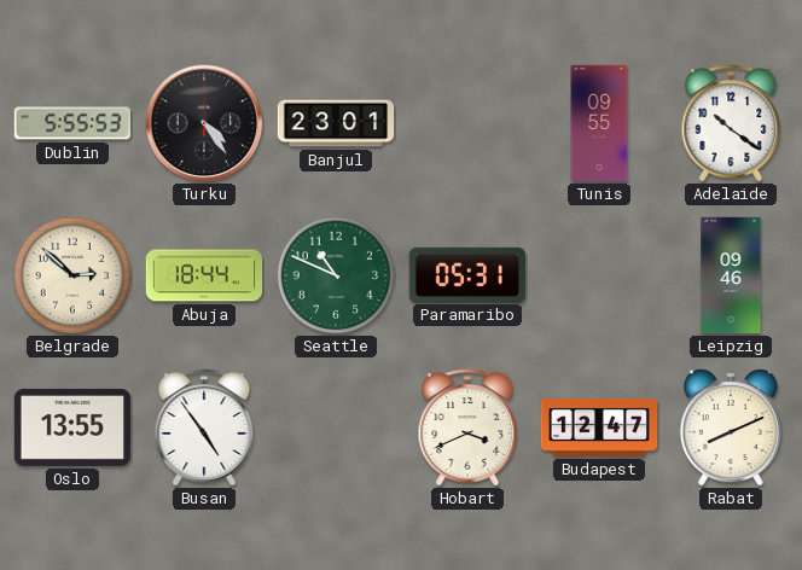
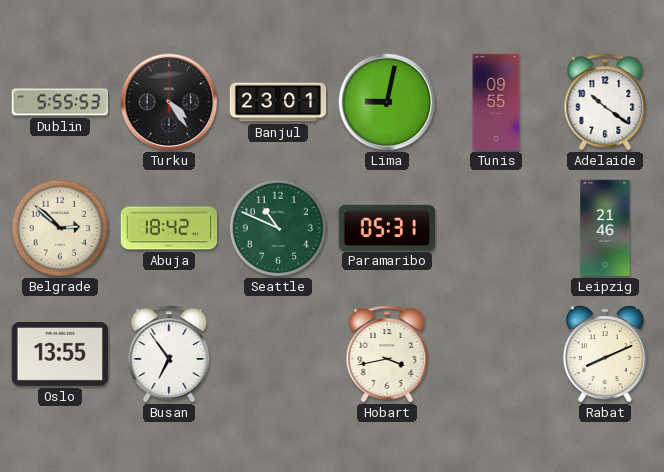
Lima: none -> 9:02 (387, 102)
Abuja: 18:44 -> 18:42 (169, 228)
Leipzig: 09:46 -> 21:46 (605, 228)
Busan: 4:54 -> 6:54 (169, 354)
Hobart: 3:41 -> 3:43 (387, 354)
Budapest: 12:47 -> none (599, 427)
